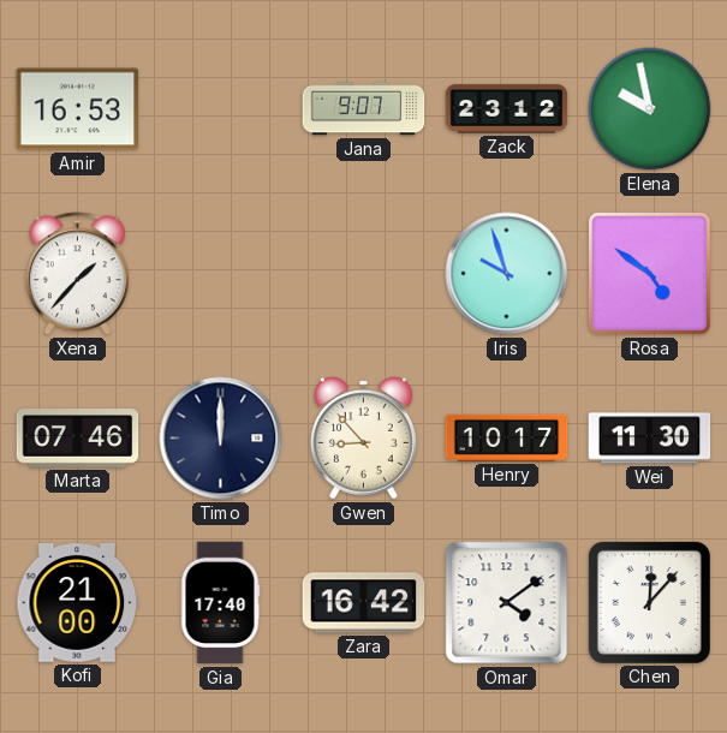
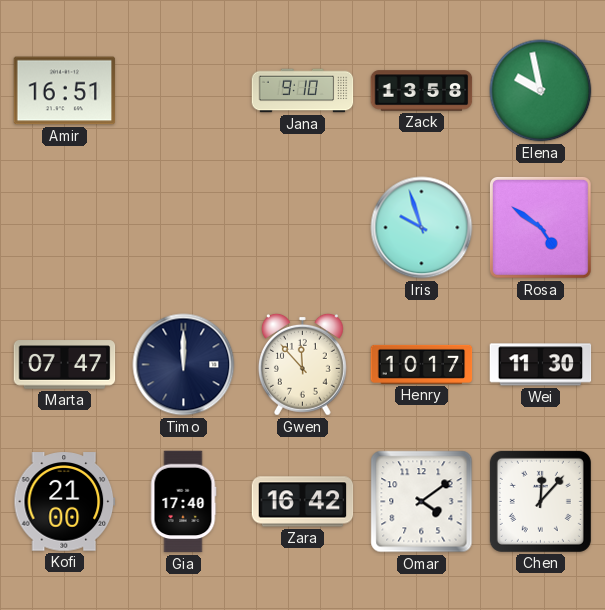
Amir: 16:53 -> 16:51 (65, 91)
Jana: 9:07 -> 9:10 (303, 91)
Zack: 23:12 -> 13:58 (422, 91)
Xena: 1:37 -> none (77, 274)
Marta: 07:46 -> 07:47 (65, 365)
Gwen: 8:53 -> 11:53 (302, 364)
